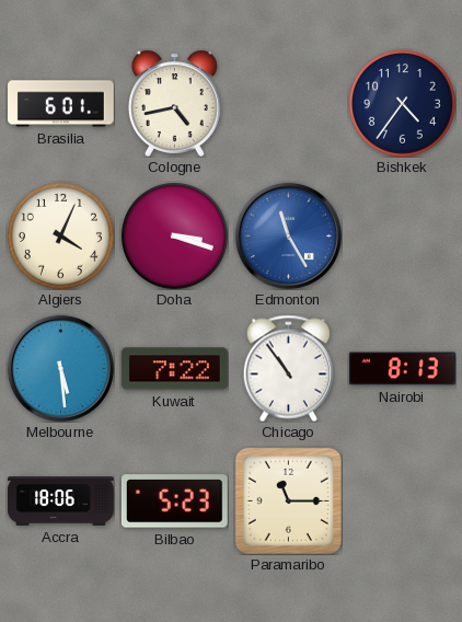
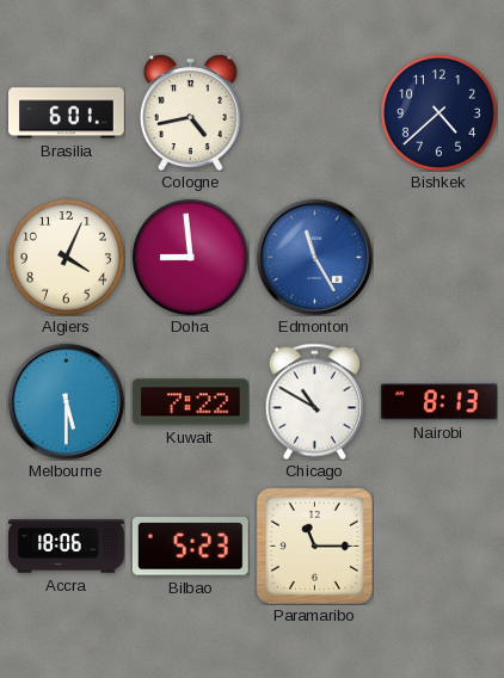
Bishkek: 4:36 -> 4:38 (438, 112)
Doha: 3:18 -> 8:59 (190, 257)
Melbourne: 5:29 -> 5:30 (66, 401)
Chicago: 10:54 -> 10:50 (314, 401)
